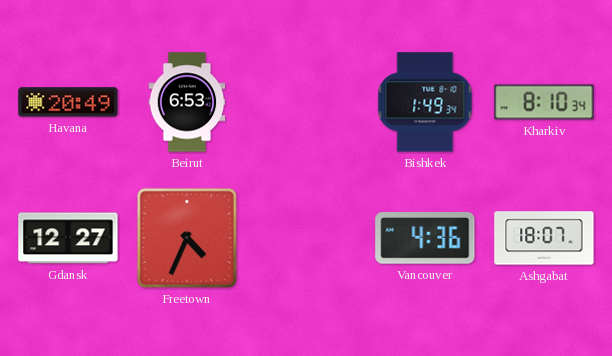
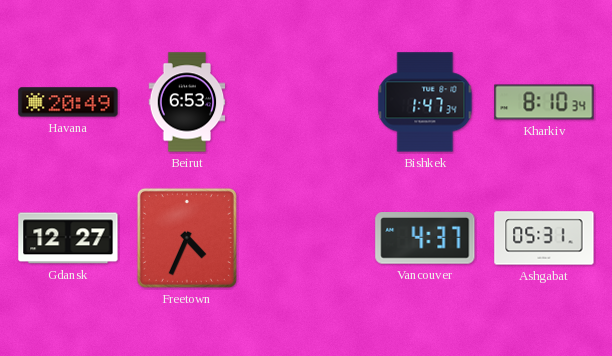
Bishkek: 1:49 -> 1:47 (425, 102)
Vancouver: 4:36 -> 4:37 (425, 238)
Ashgabat: 18:07 -> 05:31 (544, 238)
